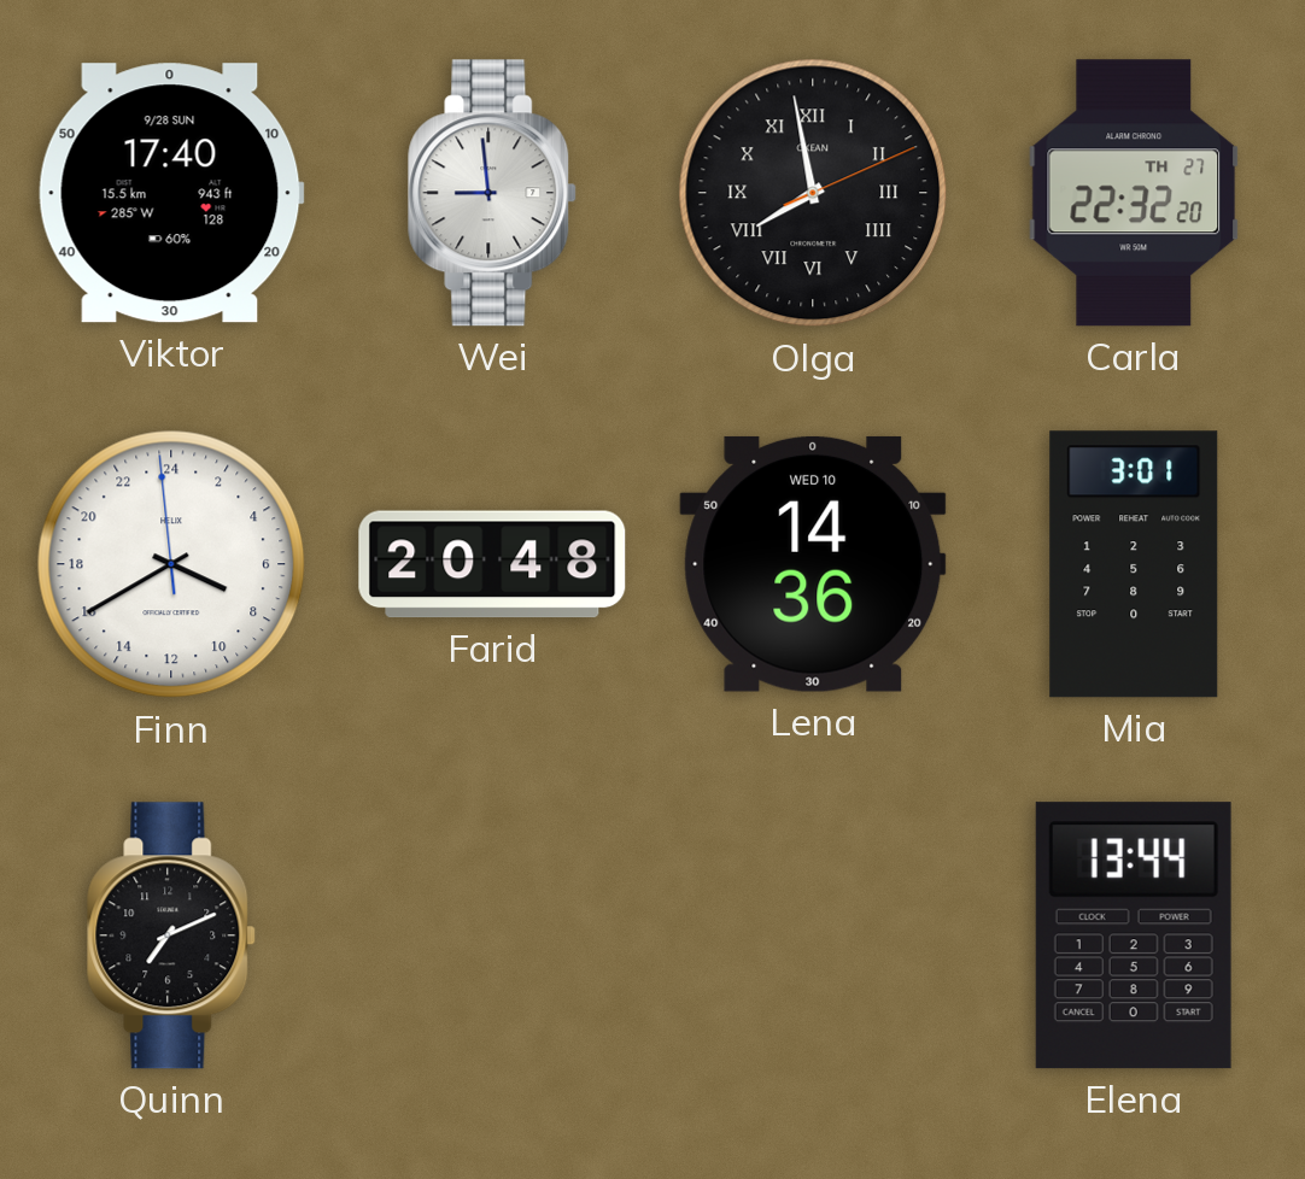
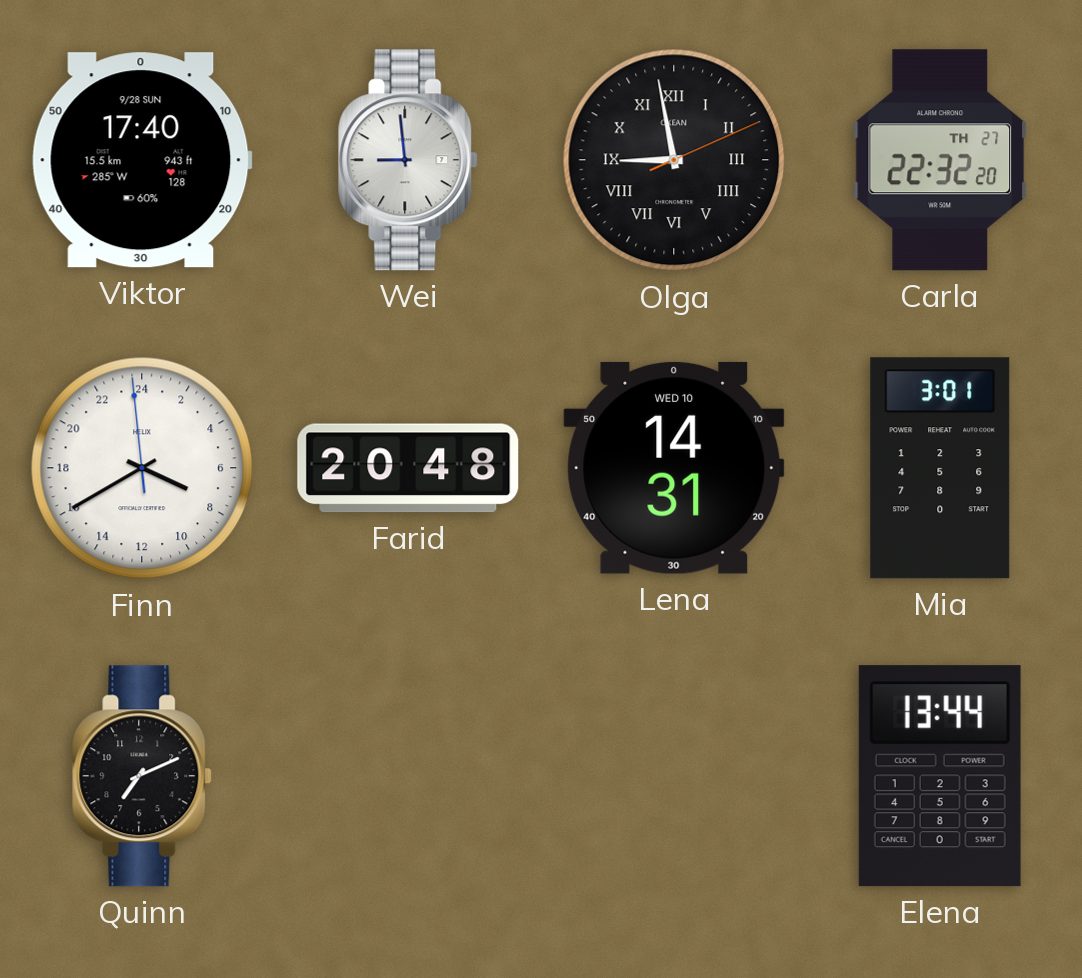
Olga: 7:58 -> 8:58 (674, 160)
Lena: 14:36 -> 14:31 (674, 468)
